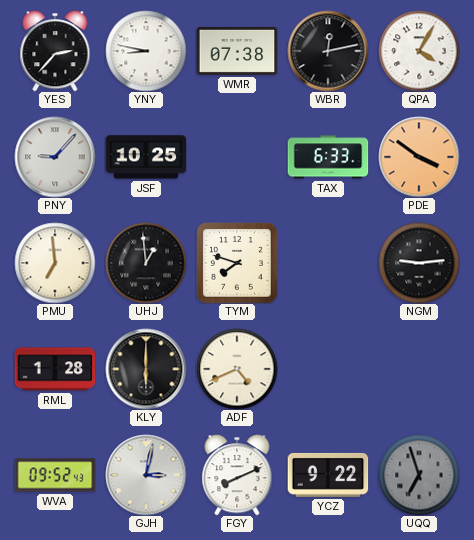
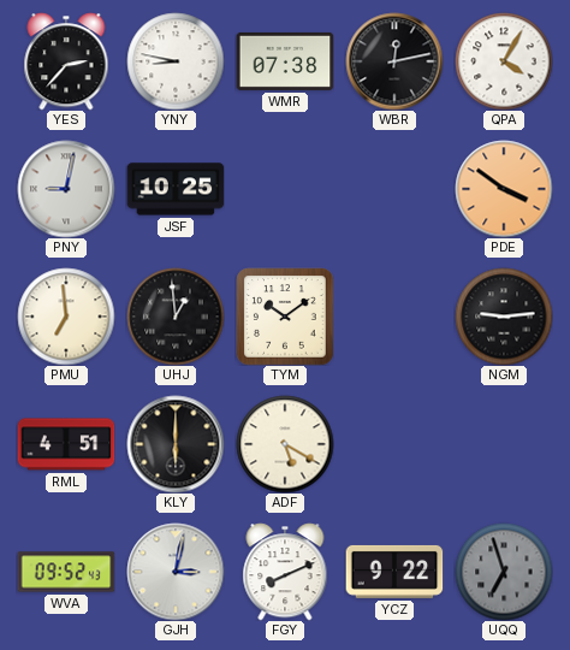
PNY: 9:07 -> 9:02 (66, 189)
TAX: 6:33 -> none (328, 157)
TYM: 7:48 -> 10:09 (285, 317)
RML: 1:28 -> 4:51 (66, 444)
ADF: 4:41 -> 5:20 (285, 444)
